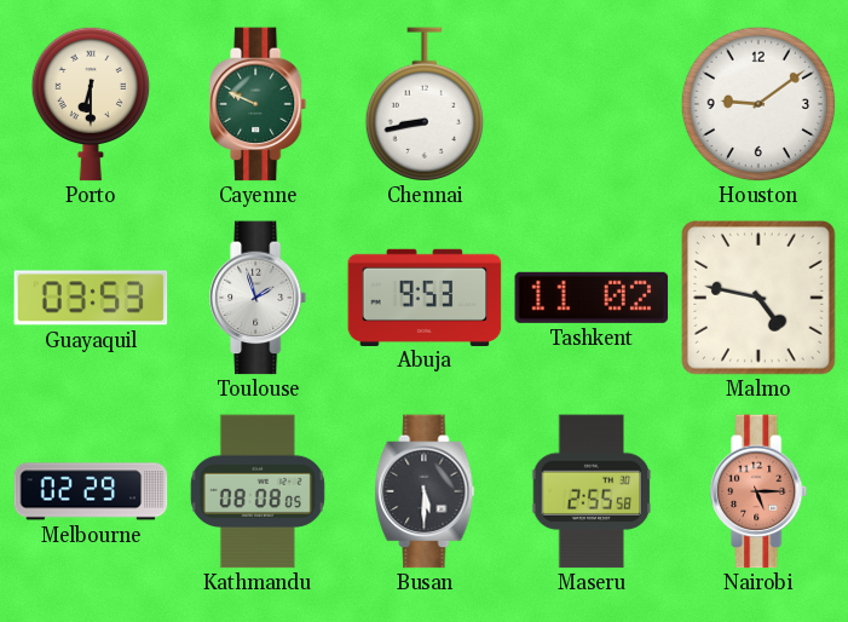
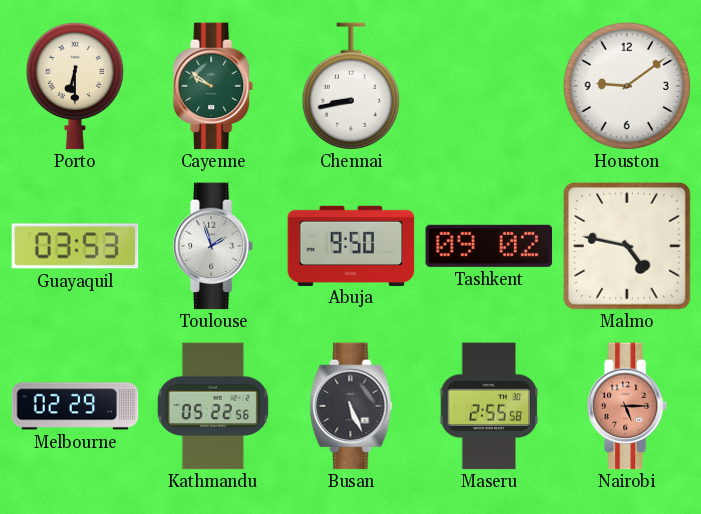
Cayenne: 9:49 -> 9:51 (214, 86)
Abuja: 9:53 -> 9:50 (351, 245)
Tashkent: 11:02 -> 09:02 (489, 246)
Kathmandu: 08:08 -> 05:22 (213, 406)
Busan: 5:30 -> 5:26 (351, 406)
